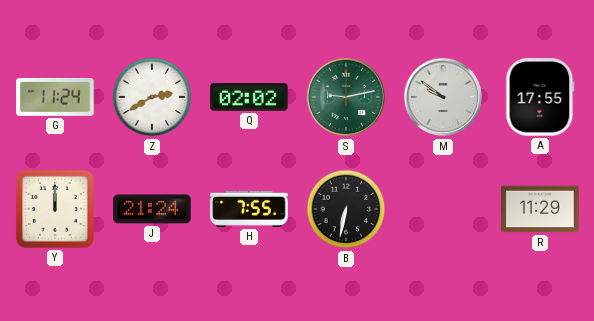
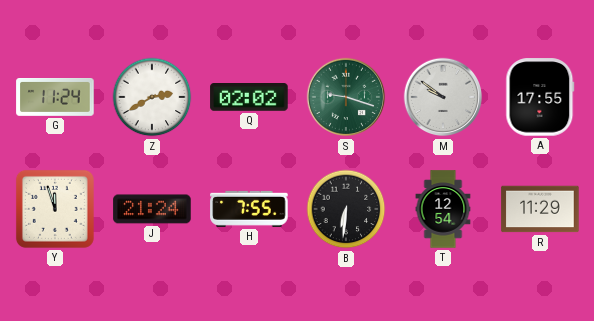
S: 9:13 -> 9:18 (346, 97)
Y: 12:00 -> 11:57 (55, 209)
B: 6:32 -> 6:31 (346, 209)
T: none -> 12:54 (443, 209)
